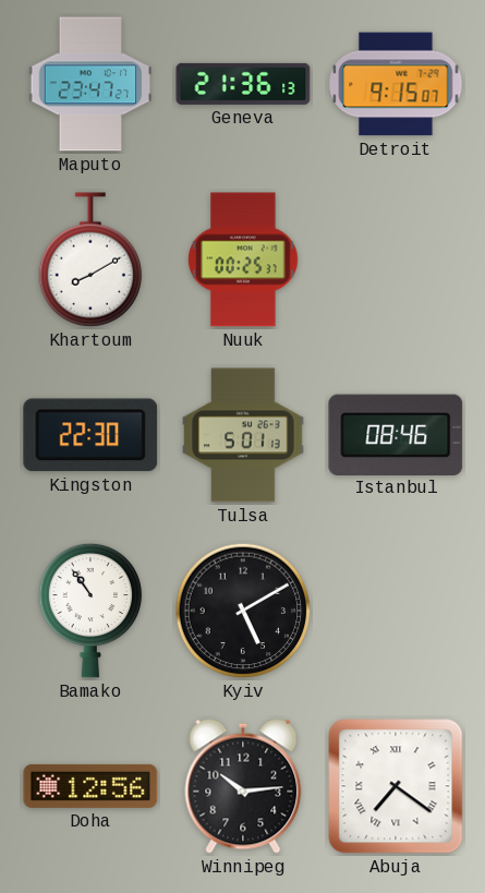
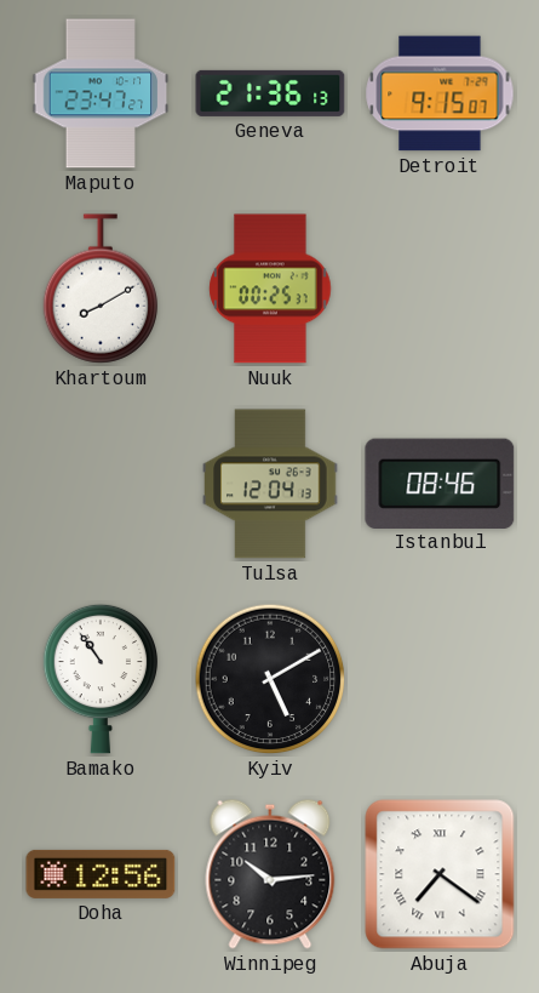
Kingston: 22:30 -> none (90, 435)
Tulsa: 5:01 -> 12:04 (270, 484)
